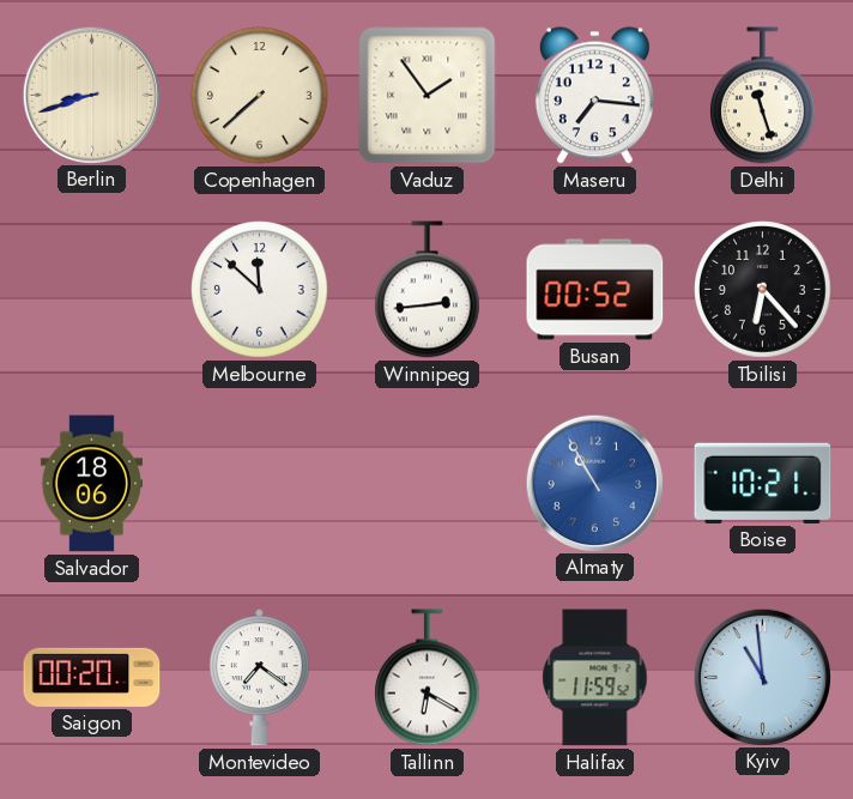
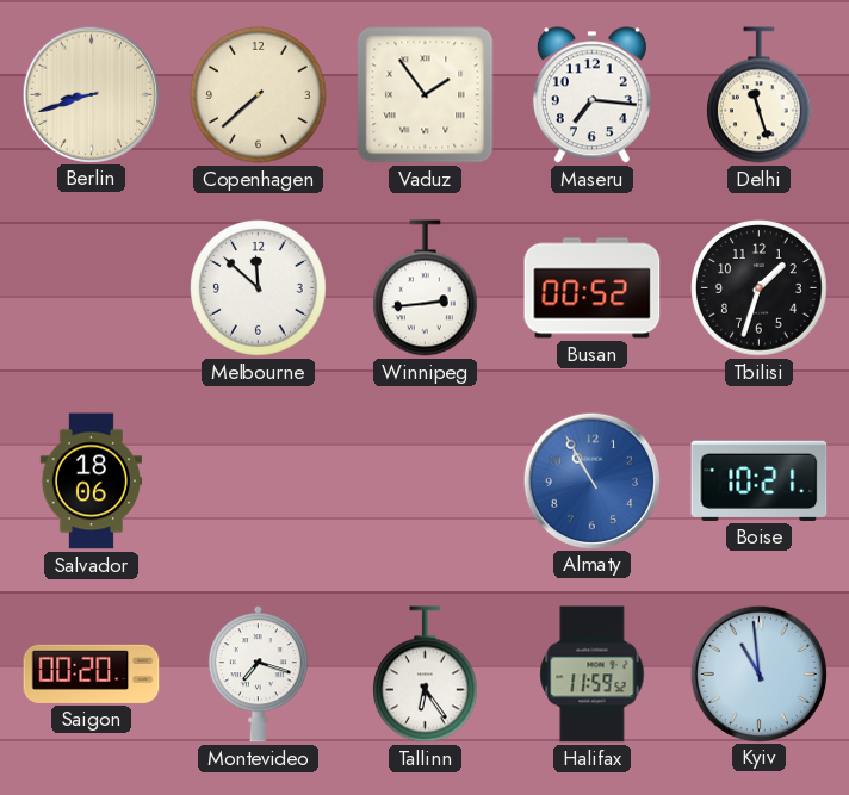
Tbilisi: 6:23 -> 1:33 (760, 288)
Montevideo: 7:21 -> 7:18 (258, 675)
Tallinn: 6:20 -> 6:24 (426, 675)
